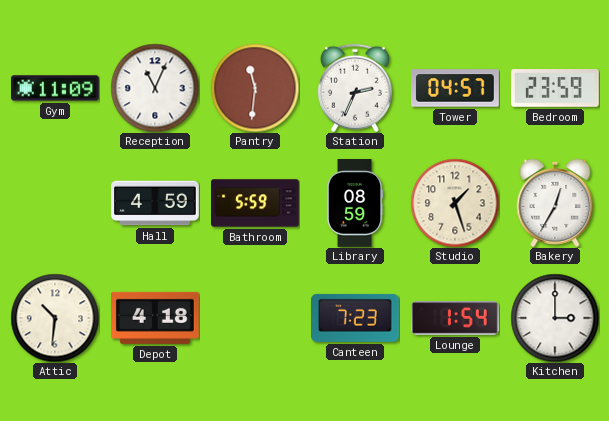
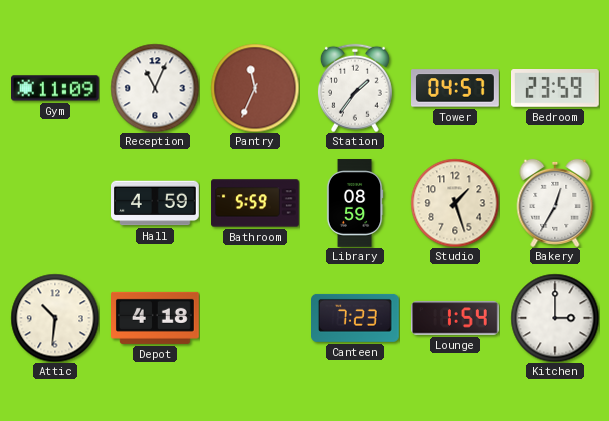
Pantry: 11:31 -> 11:34 (255, 88)
Station: 2:34 -> 1:36 (355, 88)
